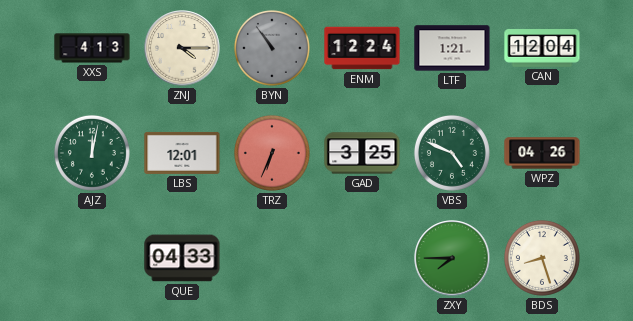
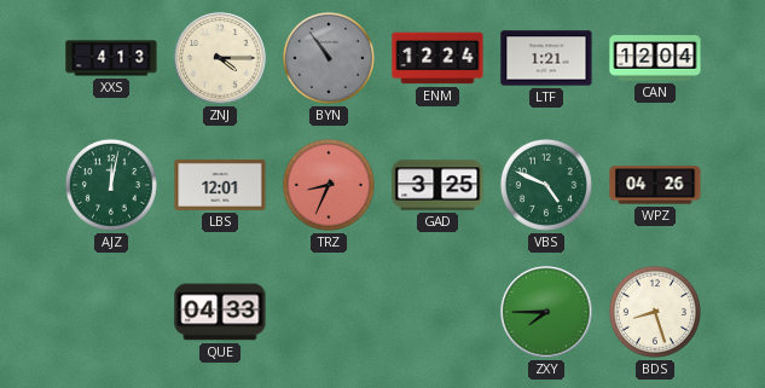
TRZ: 6:34 -> 8:34 (329, 185)
